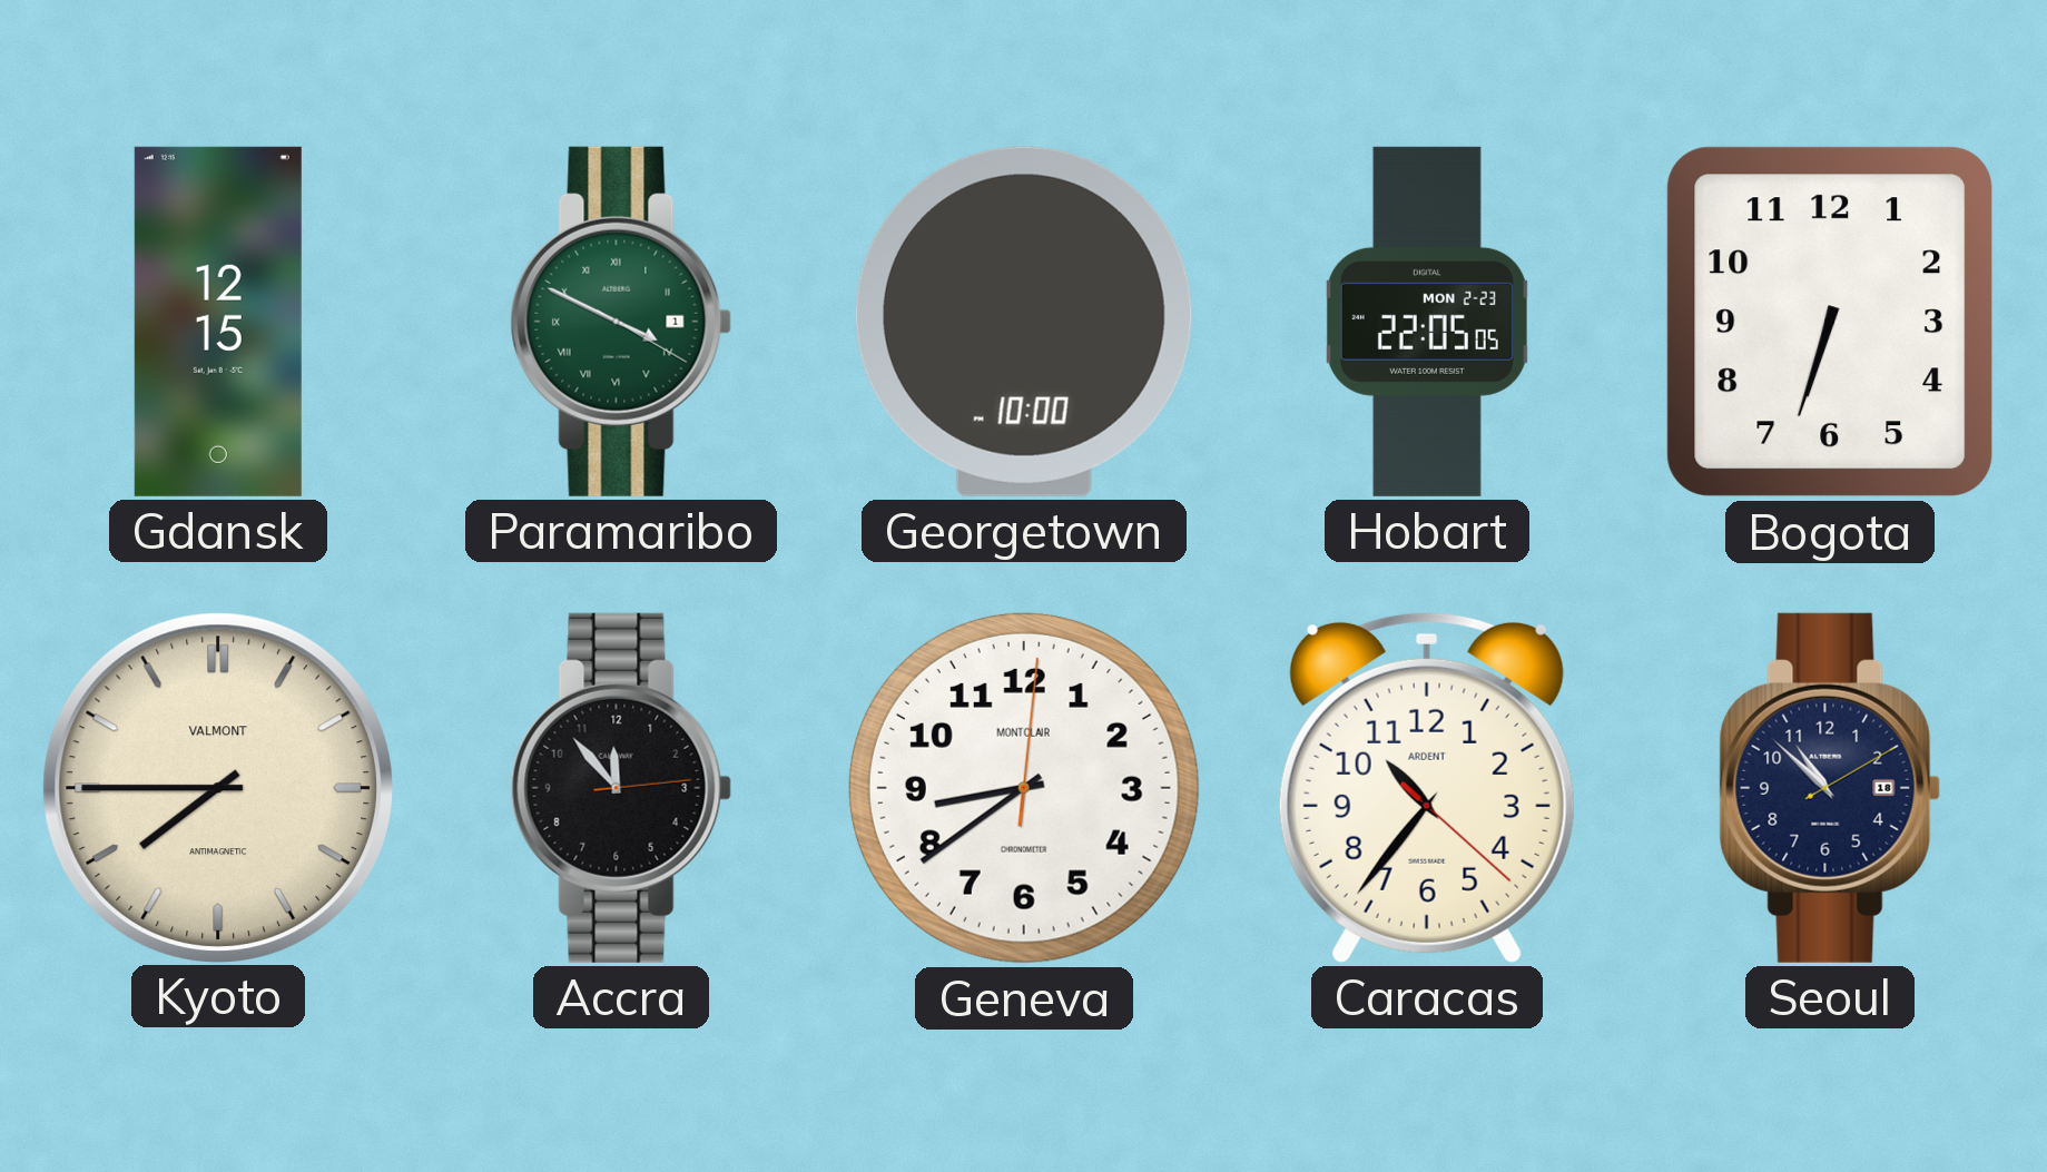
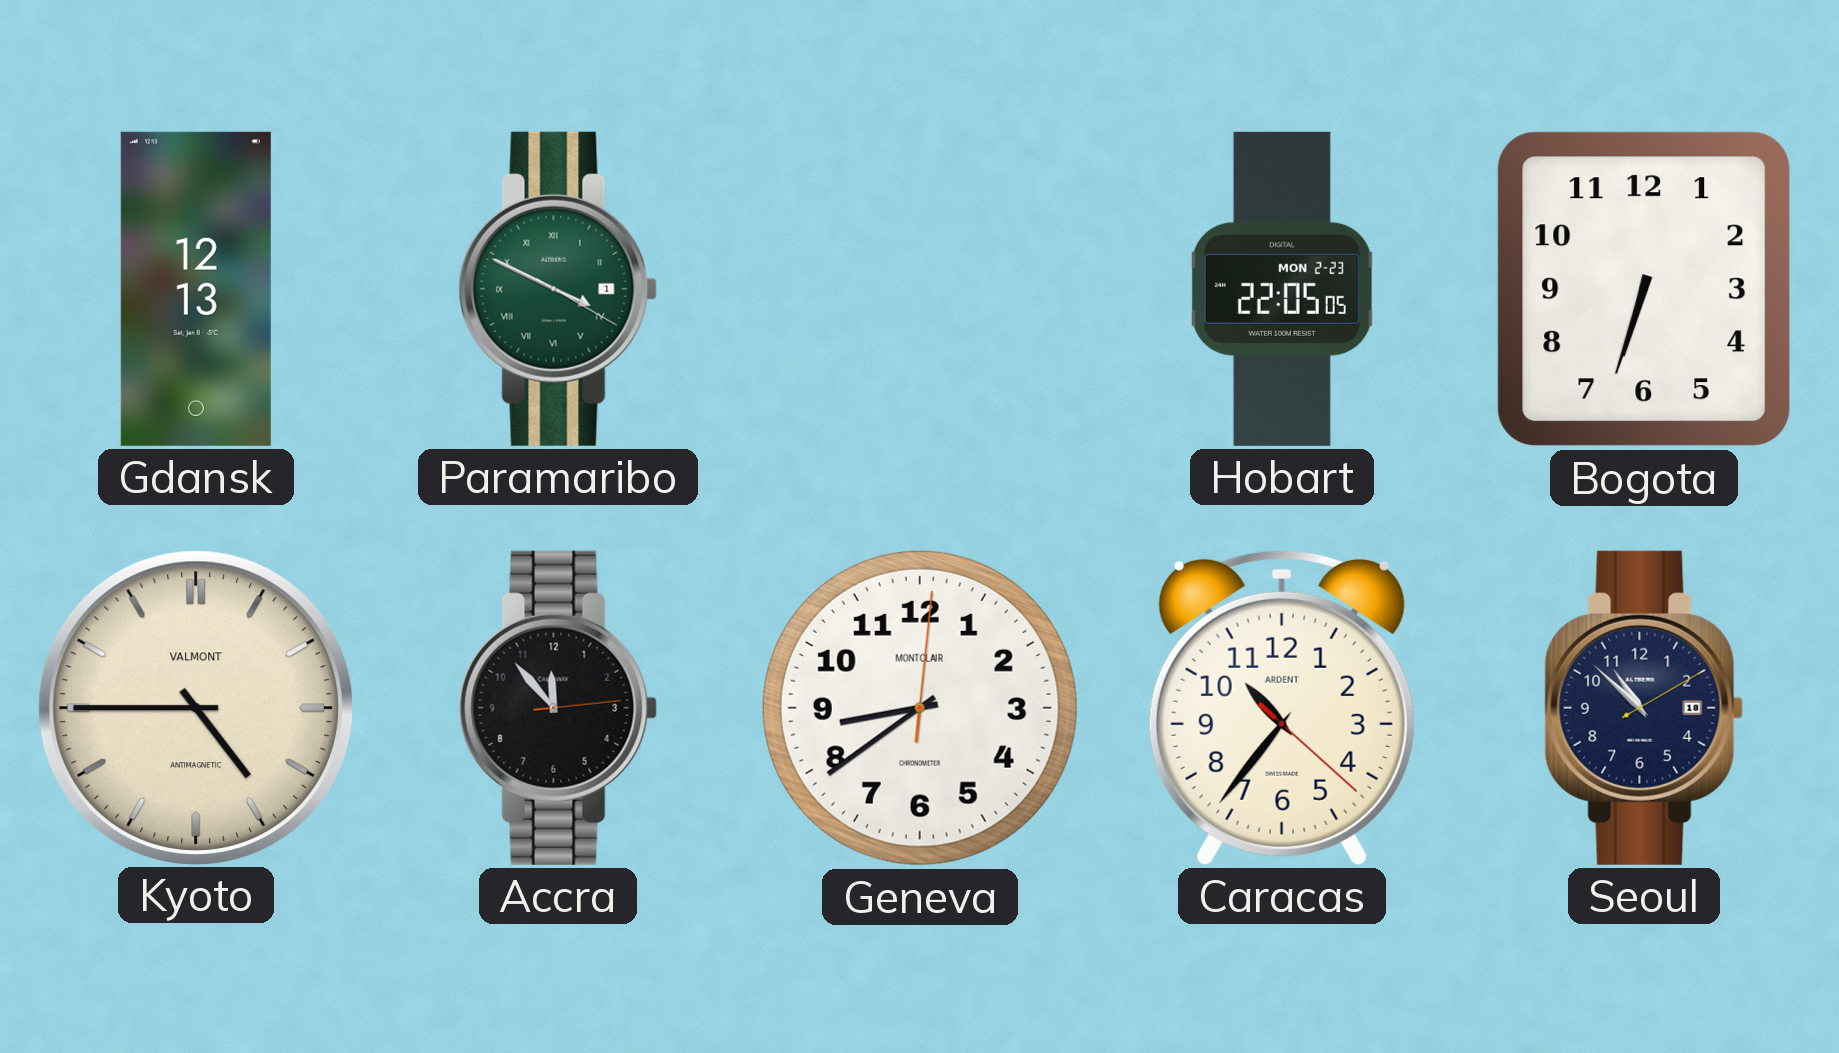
Gdansk: 12:15 -> 12:13 (196, 289)
Georgetown: 10:00 -> none (1024, 322)
Kyoto: 7:45 -> 4:45 (195, 707)
